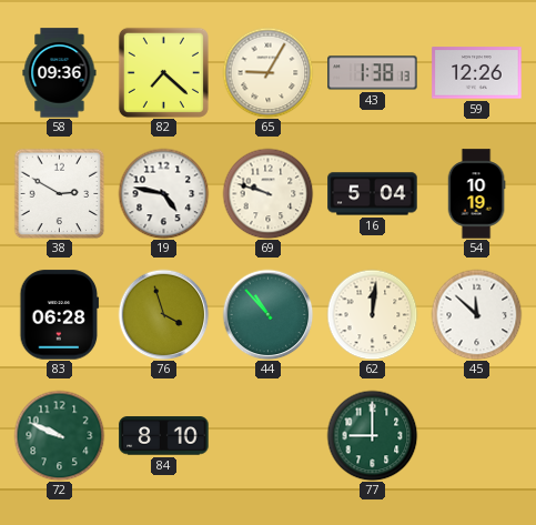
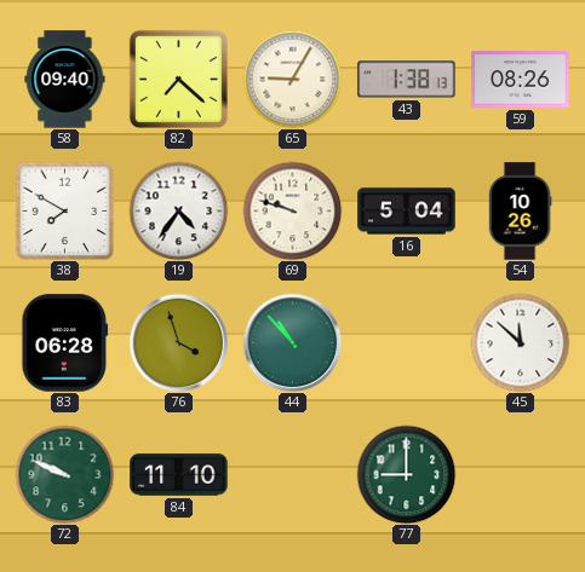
58: 09:36 -> 09:40 (65, 80)
59: 12:26 -> 08:26 (521, 80)
38: 2:50 -> 7:50 (64, 210)
19: 4:47 -> 4:36 (178, 210)
54: 10:19 -> 10:26 (520, 212)
62: 12:01 -> none (372, 314)
84: 8:10 -> 11:10 (179, 475)
